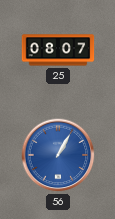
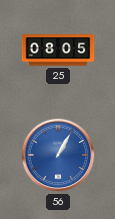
25: 08:07 -> 08:05 (58, 50)
